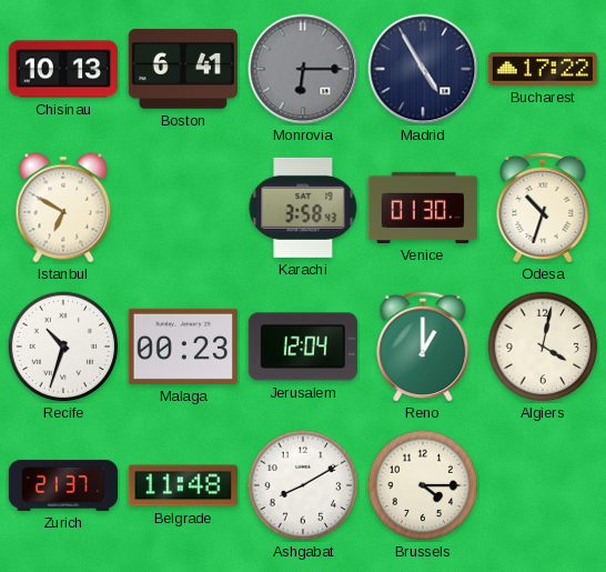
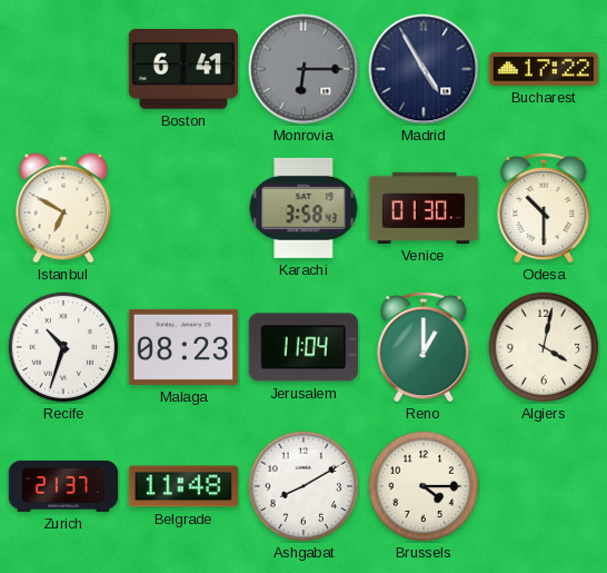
Chisinau: 10:13 -> none (63, 69)
Odesa: 10:33 -> 10:30 (544, 207)
Malaga: 00:23 -> 08:23 (182, 347)
Jerusalem: 12:04 -> 11:04 (303, 347)
